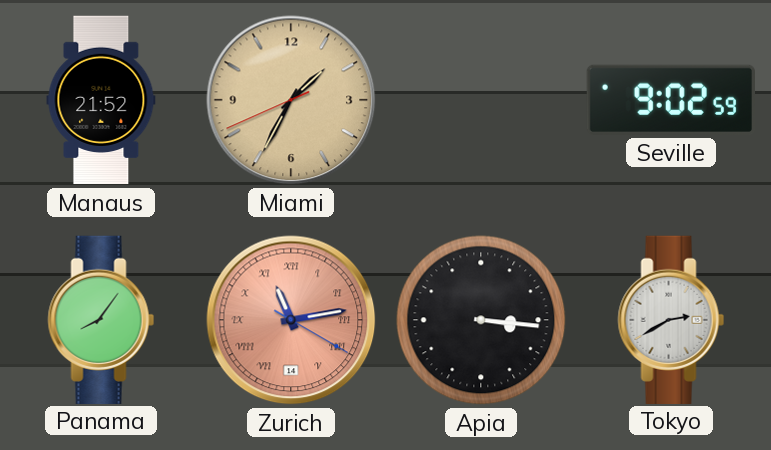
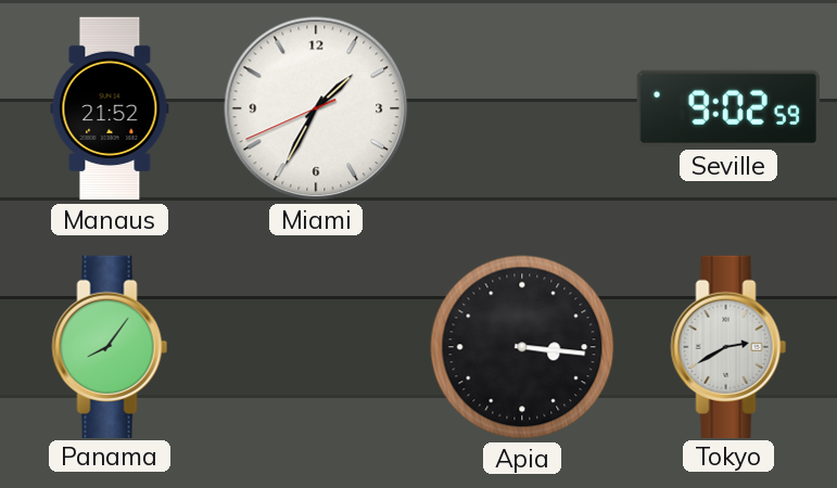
Miami dial: champagne -> white (316, 108)
Zurich: 11:13 -> none (291, 320)
